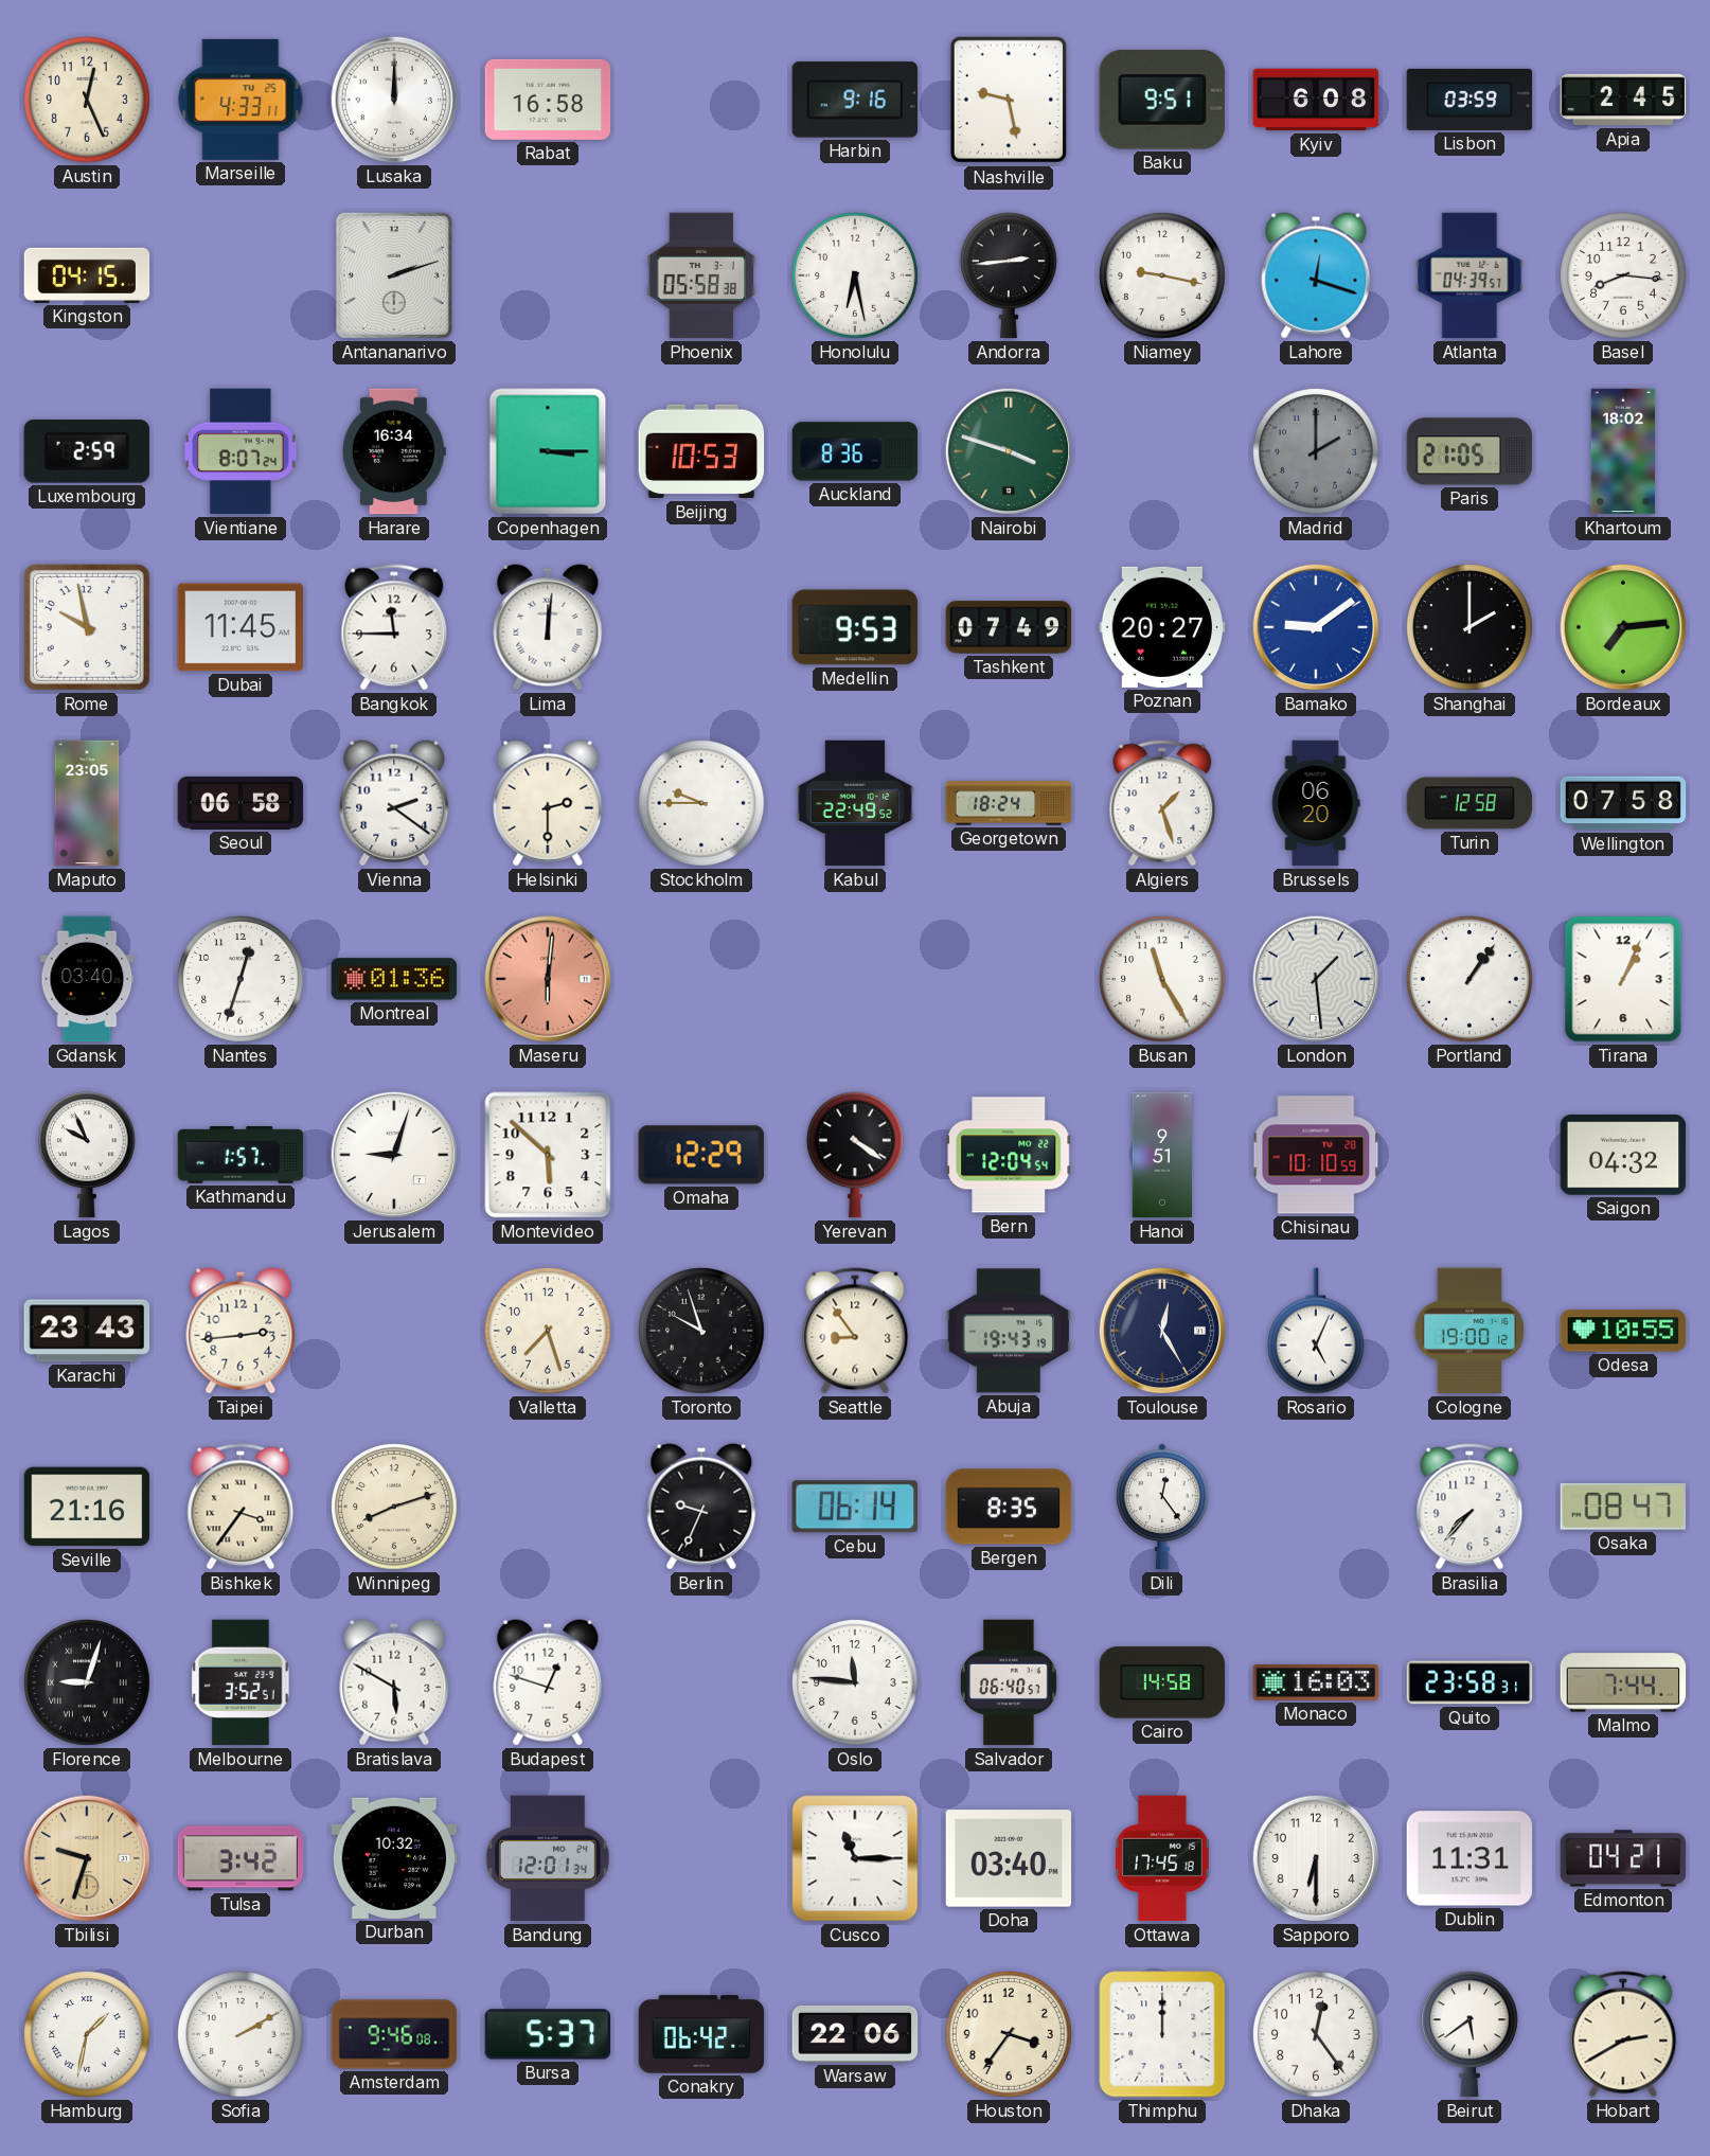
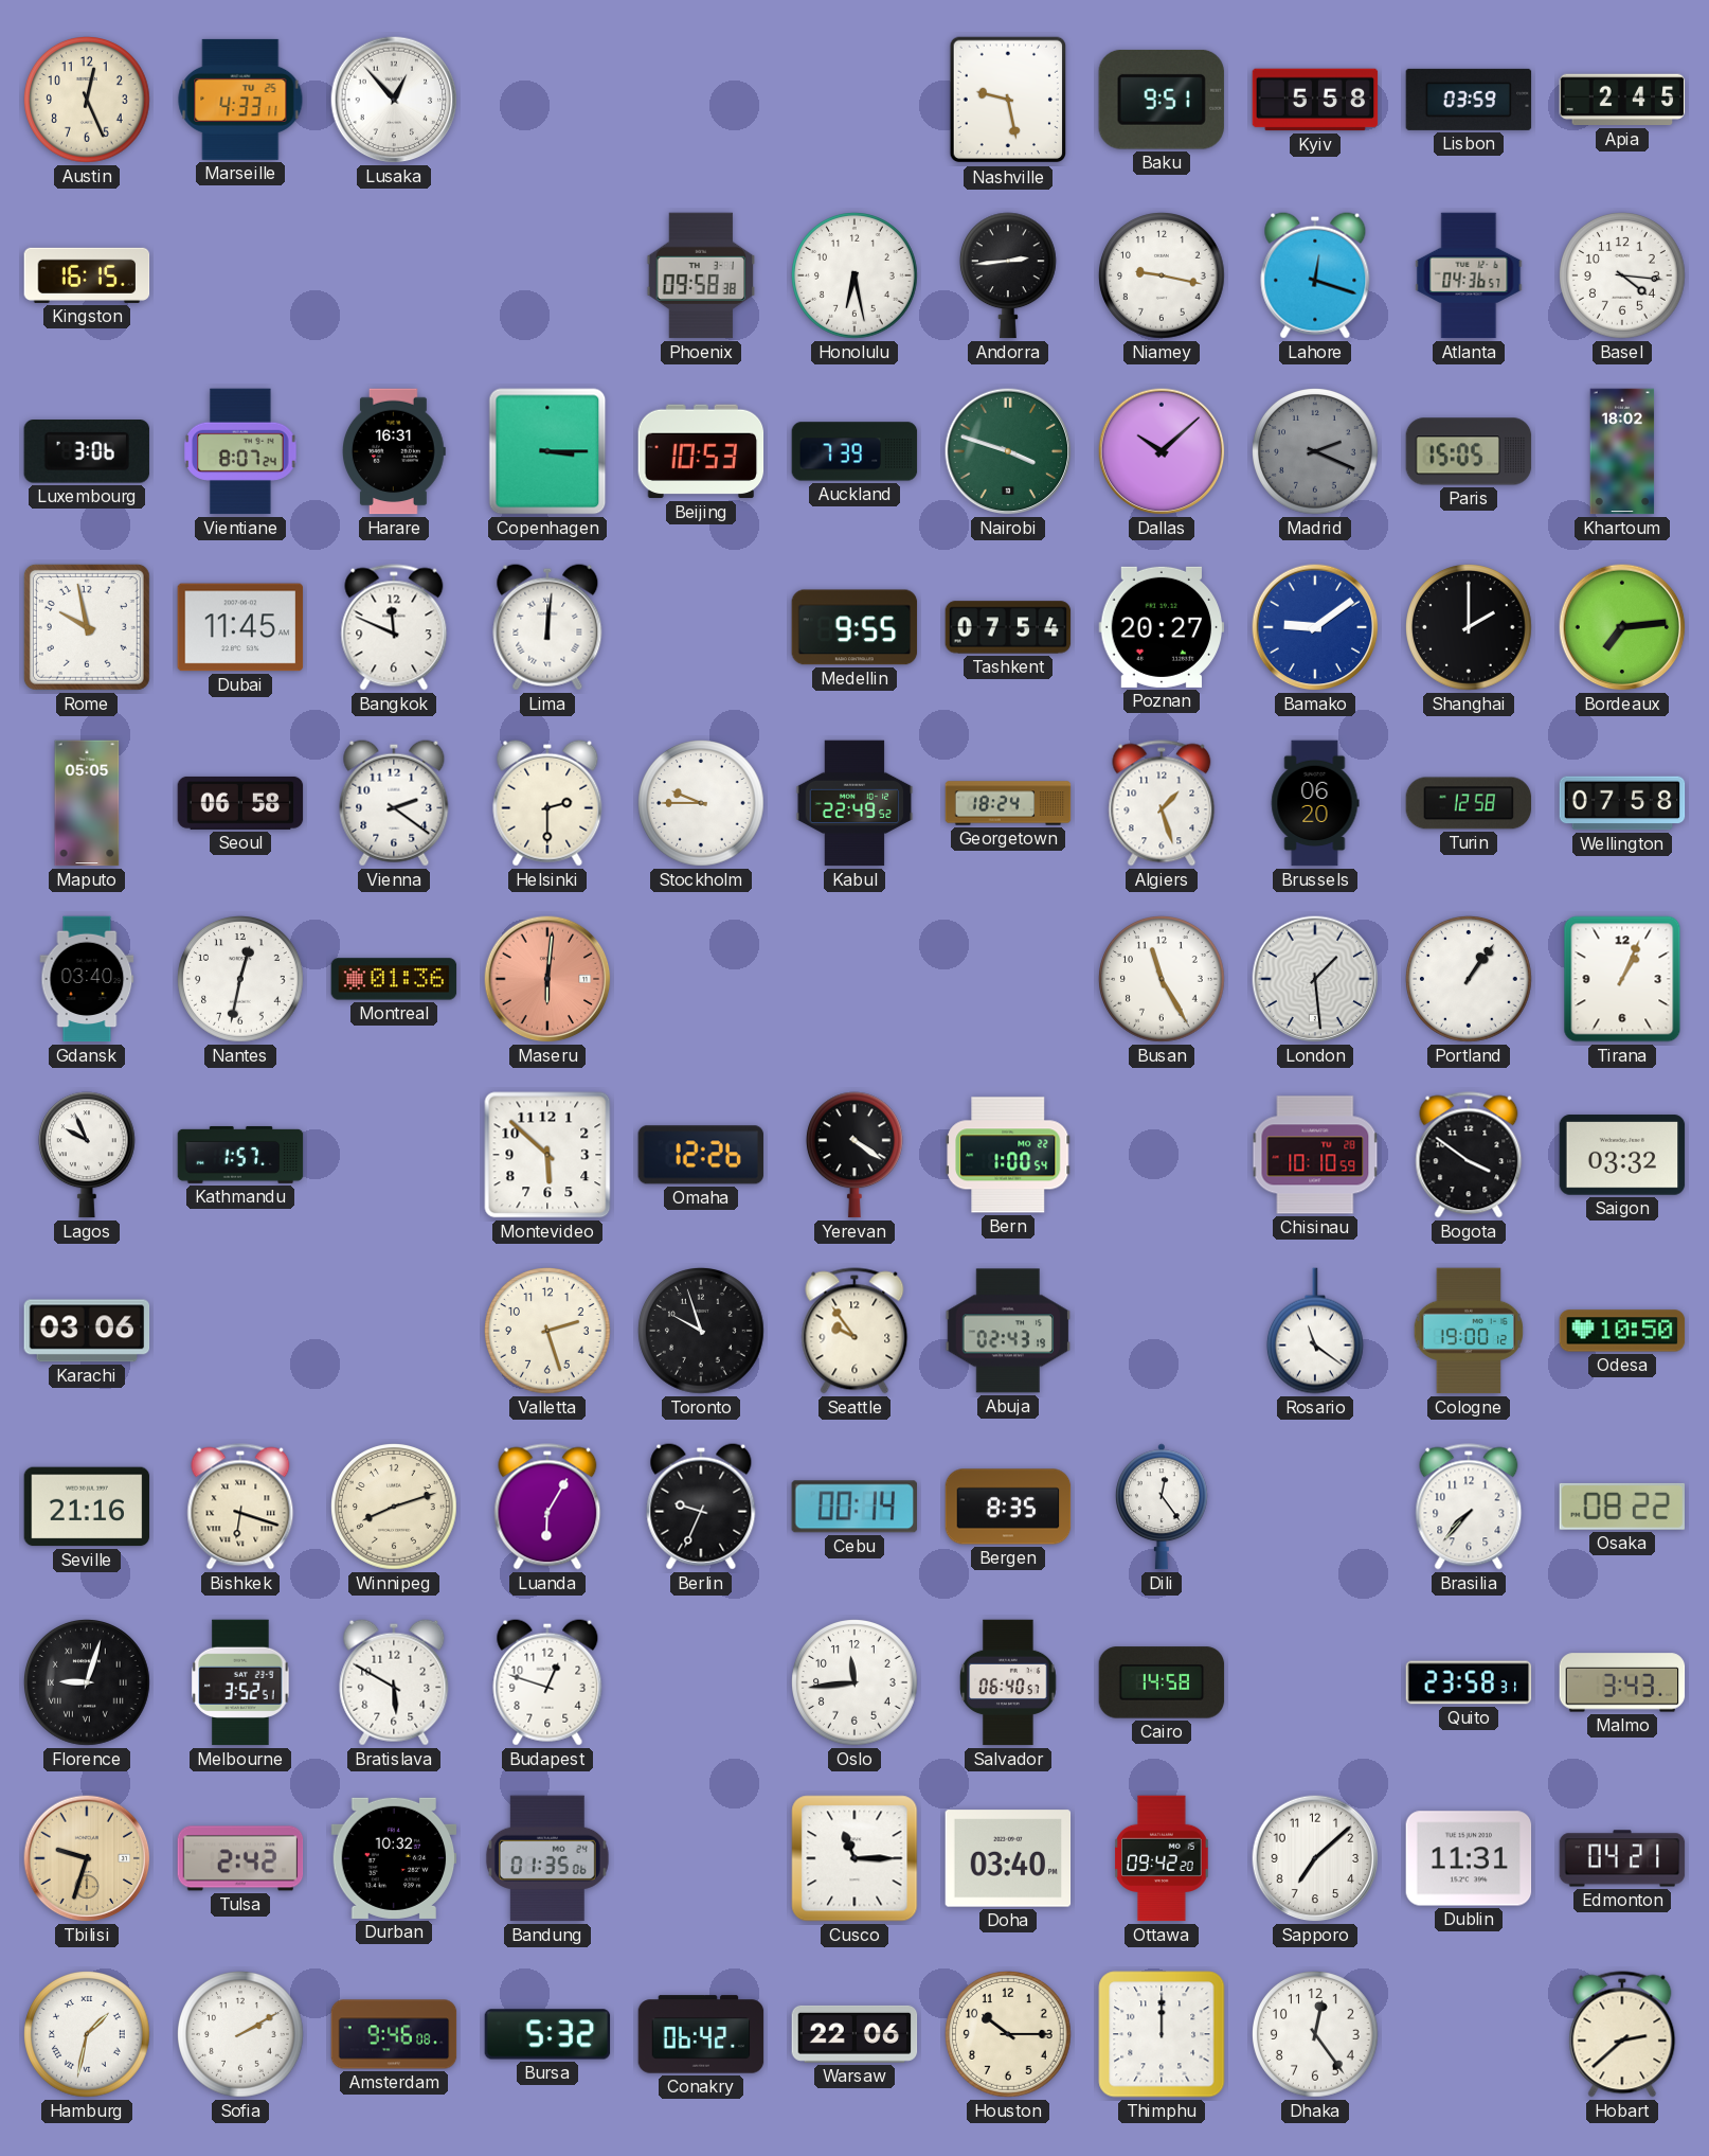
Lusaka: 12:00 -> 12:53 (394, 100)
Rabat: 16:58 -> none (548, 100)
Harbin: 9:16 -> none (854, 100)
Kyiv: 6:08 -> 5:58 (1315, 100)
Kingston: 04:15 -> 16:15 (87, 275)
Antananarivo: 2:12 -> none (394, 275)
Phoenix: 05:58 -> 09:58 (701, 275)
Atlanta: 04:39 -> 04:36 (1469, 275)
Basel: 8:16 -> 4:16 (1623, 277)
Luxembourg: 2:59 -> 3:06 (87, 452)
Harare: 16:34 -> 16:31 (395, 451)
Auckland: 8:36 -> 7:39 (854, 451)
Dallas: none -> 10:08 (1162, 451)
Madrid: 2:00 -> 2:19 (1316, 452)
Paris: 21:05 -> 15:05 (1469, 451)
Bangkok: 11:45 -> 11:49 (394, 627)
Medellin: 9:53 -> 9:55 (854, 627)
Tashkent: 07:49 -> 07:54 (1008, 627)
Maputo: 23:05 -> 05:05 (87, 803)
Nantes: 12:33 -> 12:32 (241, 980)
Jerusalem: 9:03 -> none (394, 1155)
Omaha: 12:29 -> 12:26 (700, 1155)
Bern: 12:04 -> 1:00 (1008, 1155)
Hanoi: 9:51 -> none (1161, 1155)
Bogota: none -> 3:51 (1469, 1155)
Saigon: 04:32 -> 03:32 (1622, 1155)
Karachi: 23:43 -> 03:06 (87, 1331)
Taipei: 2:44 -> none (241, 1331)
Valletta: 7:27 -> 2:27 (548, 1332)
Seattle: 8:54 -> 9:54 (854, 1331)
Abuja: 19:43 -> 02:43 (1008, 1331)
Toulouse: 12:25 -> none (1162, 1331)
Rosario: 5:04 -> 11:21 (1315, 1331)
Odesa: 10:55 -> 10:50 (1622, 1331)
Bishkek: 3:36 -> 6:18 (240, 1507)
Luanda: none -> 6:05 (547, 1507)
Cebu: 06:14 -> 00:14 (853, 1507)
Osaka: 08:47 -> 08:22 (1622, 1507)
Oslo: 11:46 -> 11:44 (856, 1683)
Monaco: 16:03 -> none (1316, 1682)
Malmo: 7:44 -> 3:43 (1622, 1682)
Tulsa: 3:42 -> 2:42 (240, 1858)
Bandung: 12:01 -> 01:35 (547, 1858)
Ottawa: 17:45 -> 09:42 (1162, 1858)
Sapporo: 6:30 -> 7:08 (1315, 1858)
Bursa: 5:37 -> 5:32 (547, 2034)
Houston: 3:36 -> 10:15 (1009, 2035)
Beirut: 5:39 -> none (1469, 2034)
Hobart: 2:40 -> 2:38 (1622, 2034)
